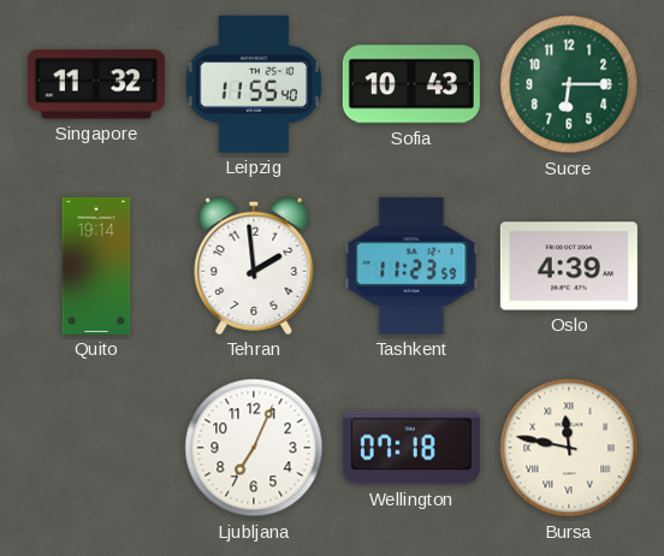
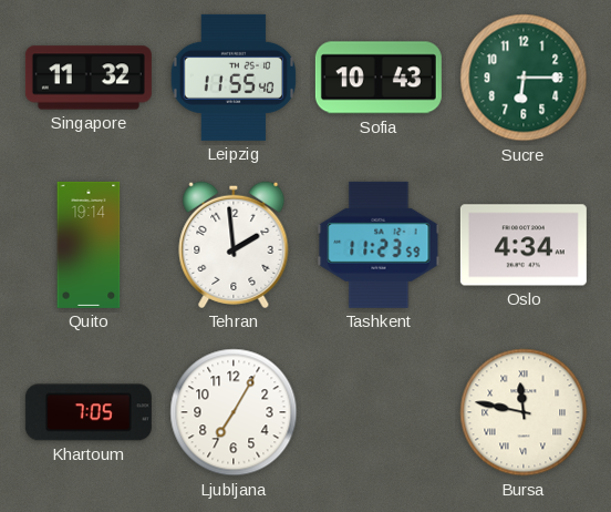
Oslo: 4:39 -> 4:34 (524, 245)
Khartoum: none -> 7:05 (89, 412)
Ljubljana: 7:04 -> 7:05 (234, 412)
Wellington: 07:18 -> none (411, 448)
